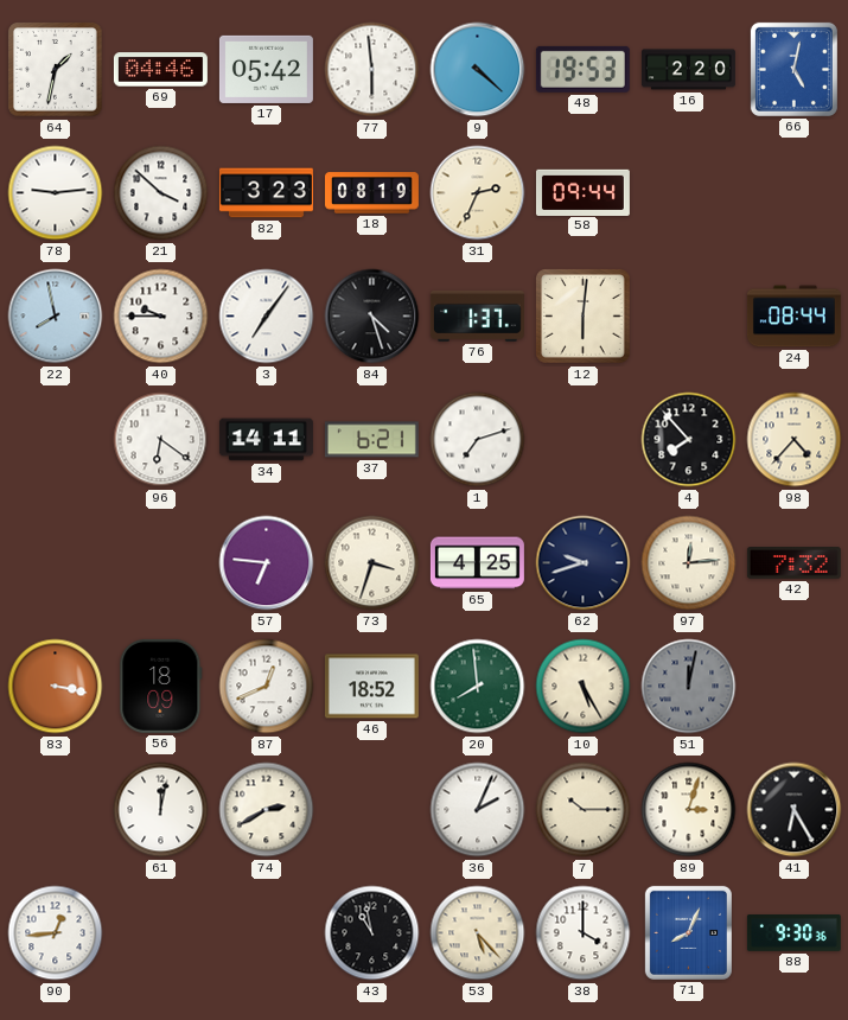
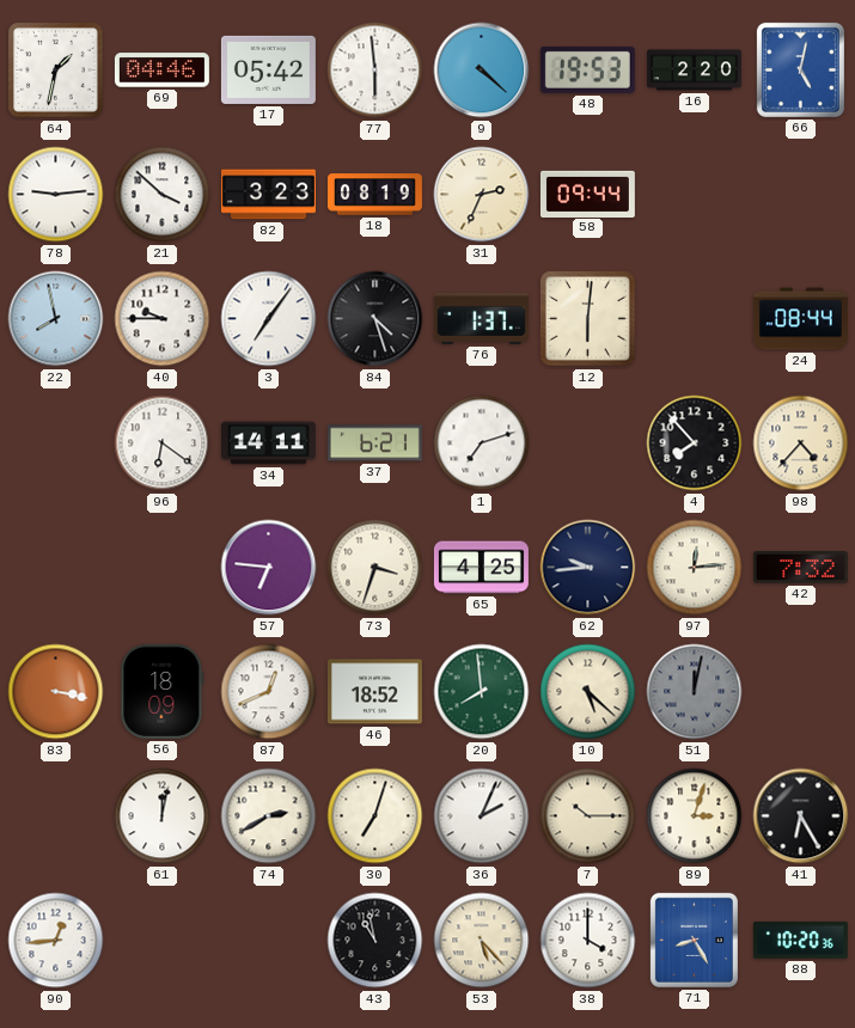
62: 9:42 -> 9:44 (588, 568)
10: 5:25 -> 5:22 (588, 692)
30: none -> 7:03 (375, 816)
71: 8:04 -> 8:25 (694, 940)
88: 9:30 -> 10:20 (800, 941)
